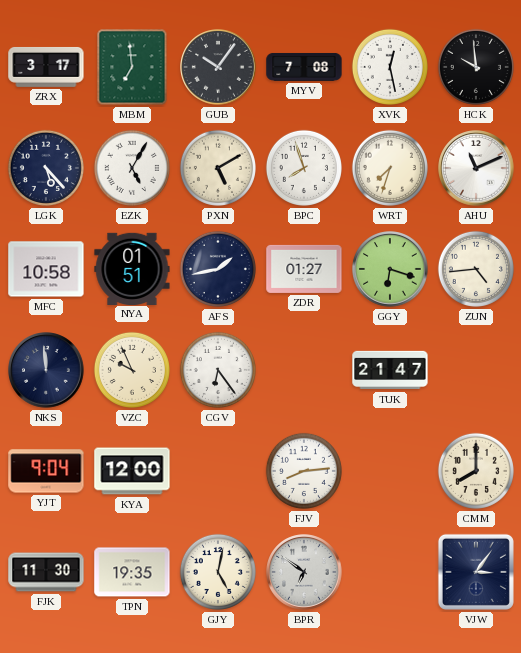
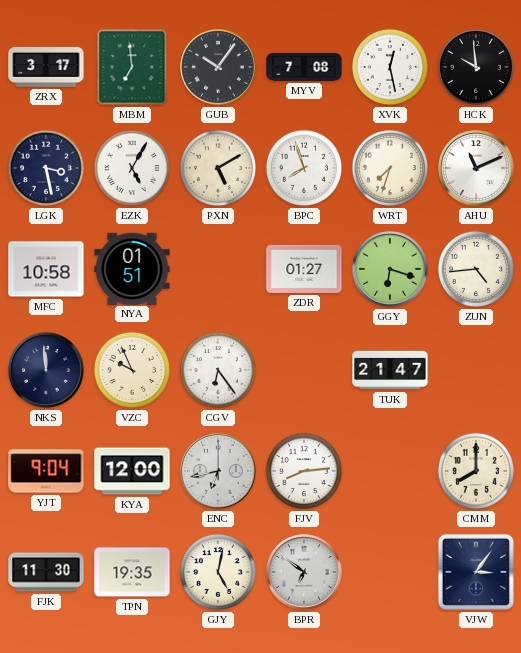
LGK: 5:23 -> 3:28 (46, 168)
AFS: 1:43 -> none (218, 269)
ENC: none -> 6:43 (218, 471)
